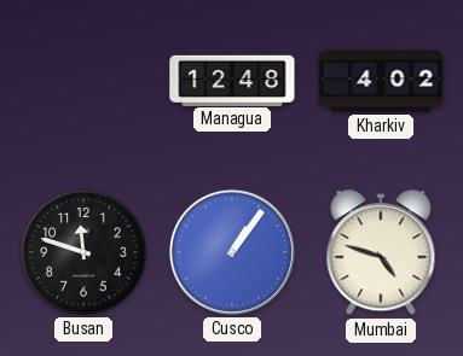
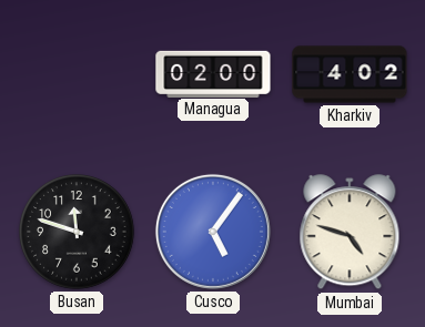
Managua: 12:48 -> 02:00 (213, 73)
Cusco: 1:06 -> 5:06 (213, 232)
